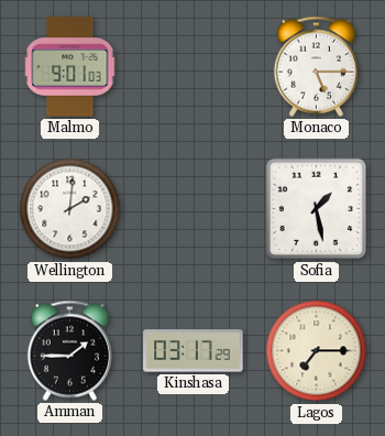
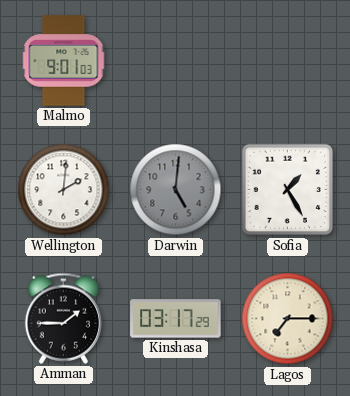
Monaco: 5:15 -> none (317, 66)
Darwin: none -> 5:01 (176, 190)
Sofia: 1:28 -> 1:25 (288, 190)
